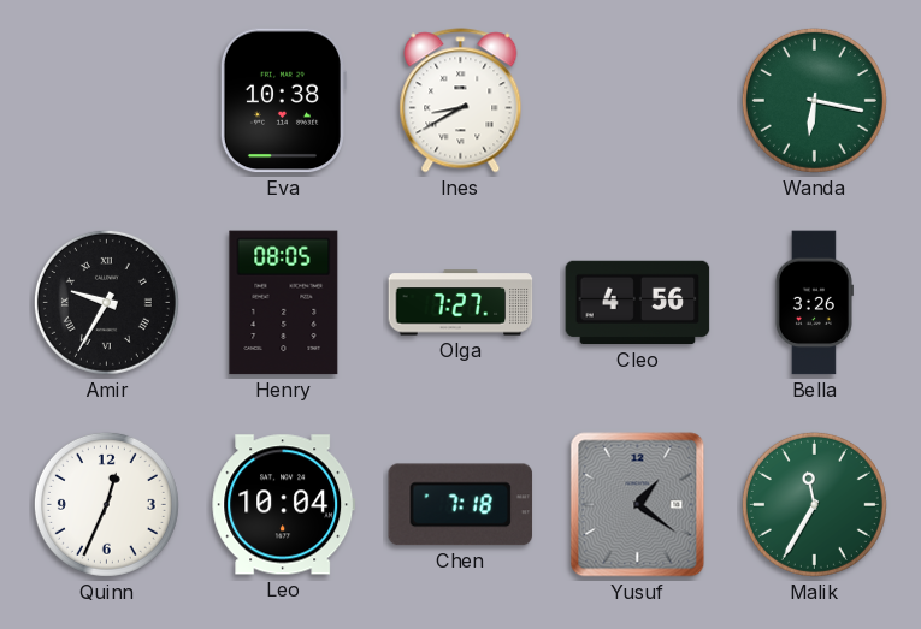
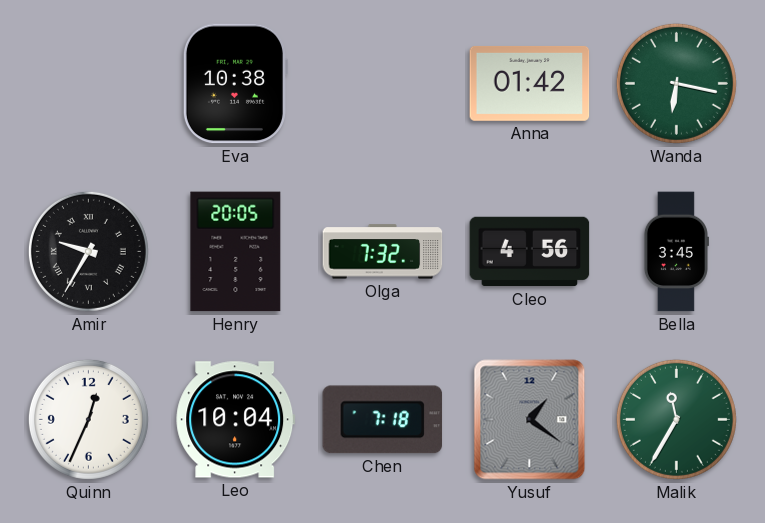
Ines: 8:40 -> none (461, 101)
Anna: none -> 01:42 (530, 83)
Henry: 08:05 -> 20:05 (236, 252)
Olga: 7:27 -> 7:32 (383, 252)
Bella: 3:26 -> 3:45 (676, 252)
